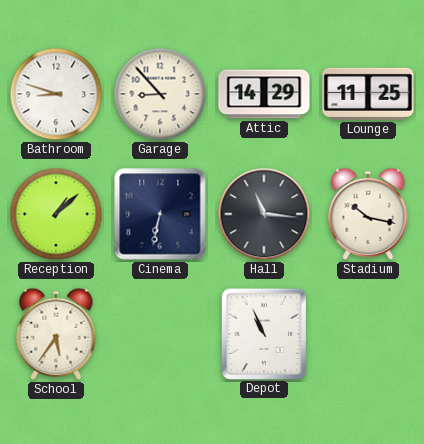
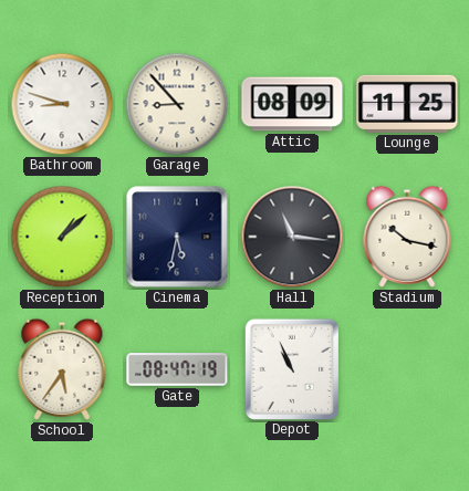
Attic: 14:29 -> 08:09 (292, 104)
Cinema: 6:32 -> 5:32 (177, 237)
Gate: none -> 08:47 (177, 369)
